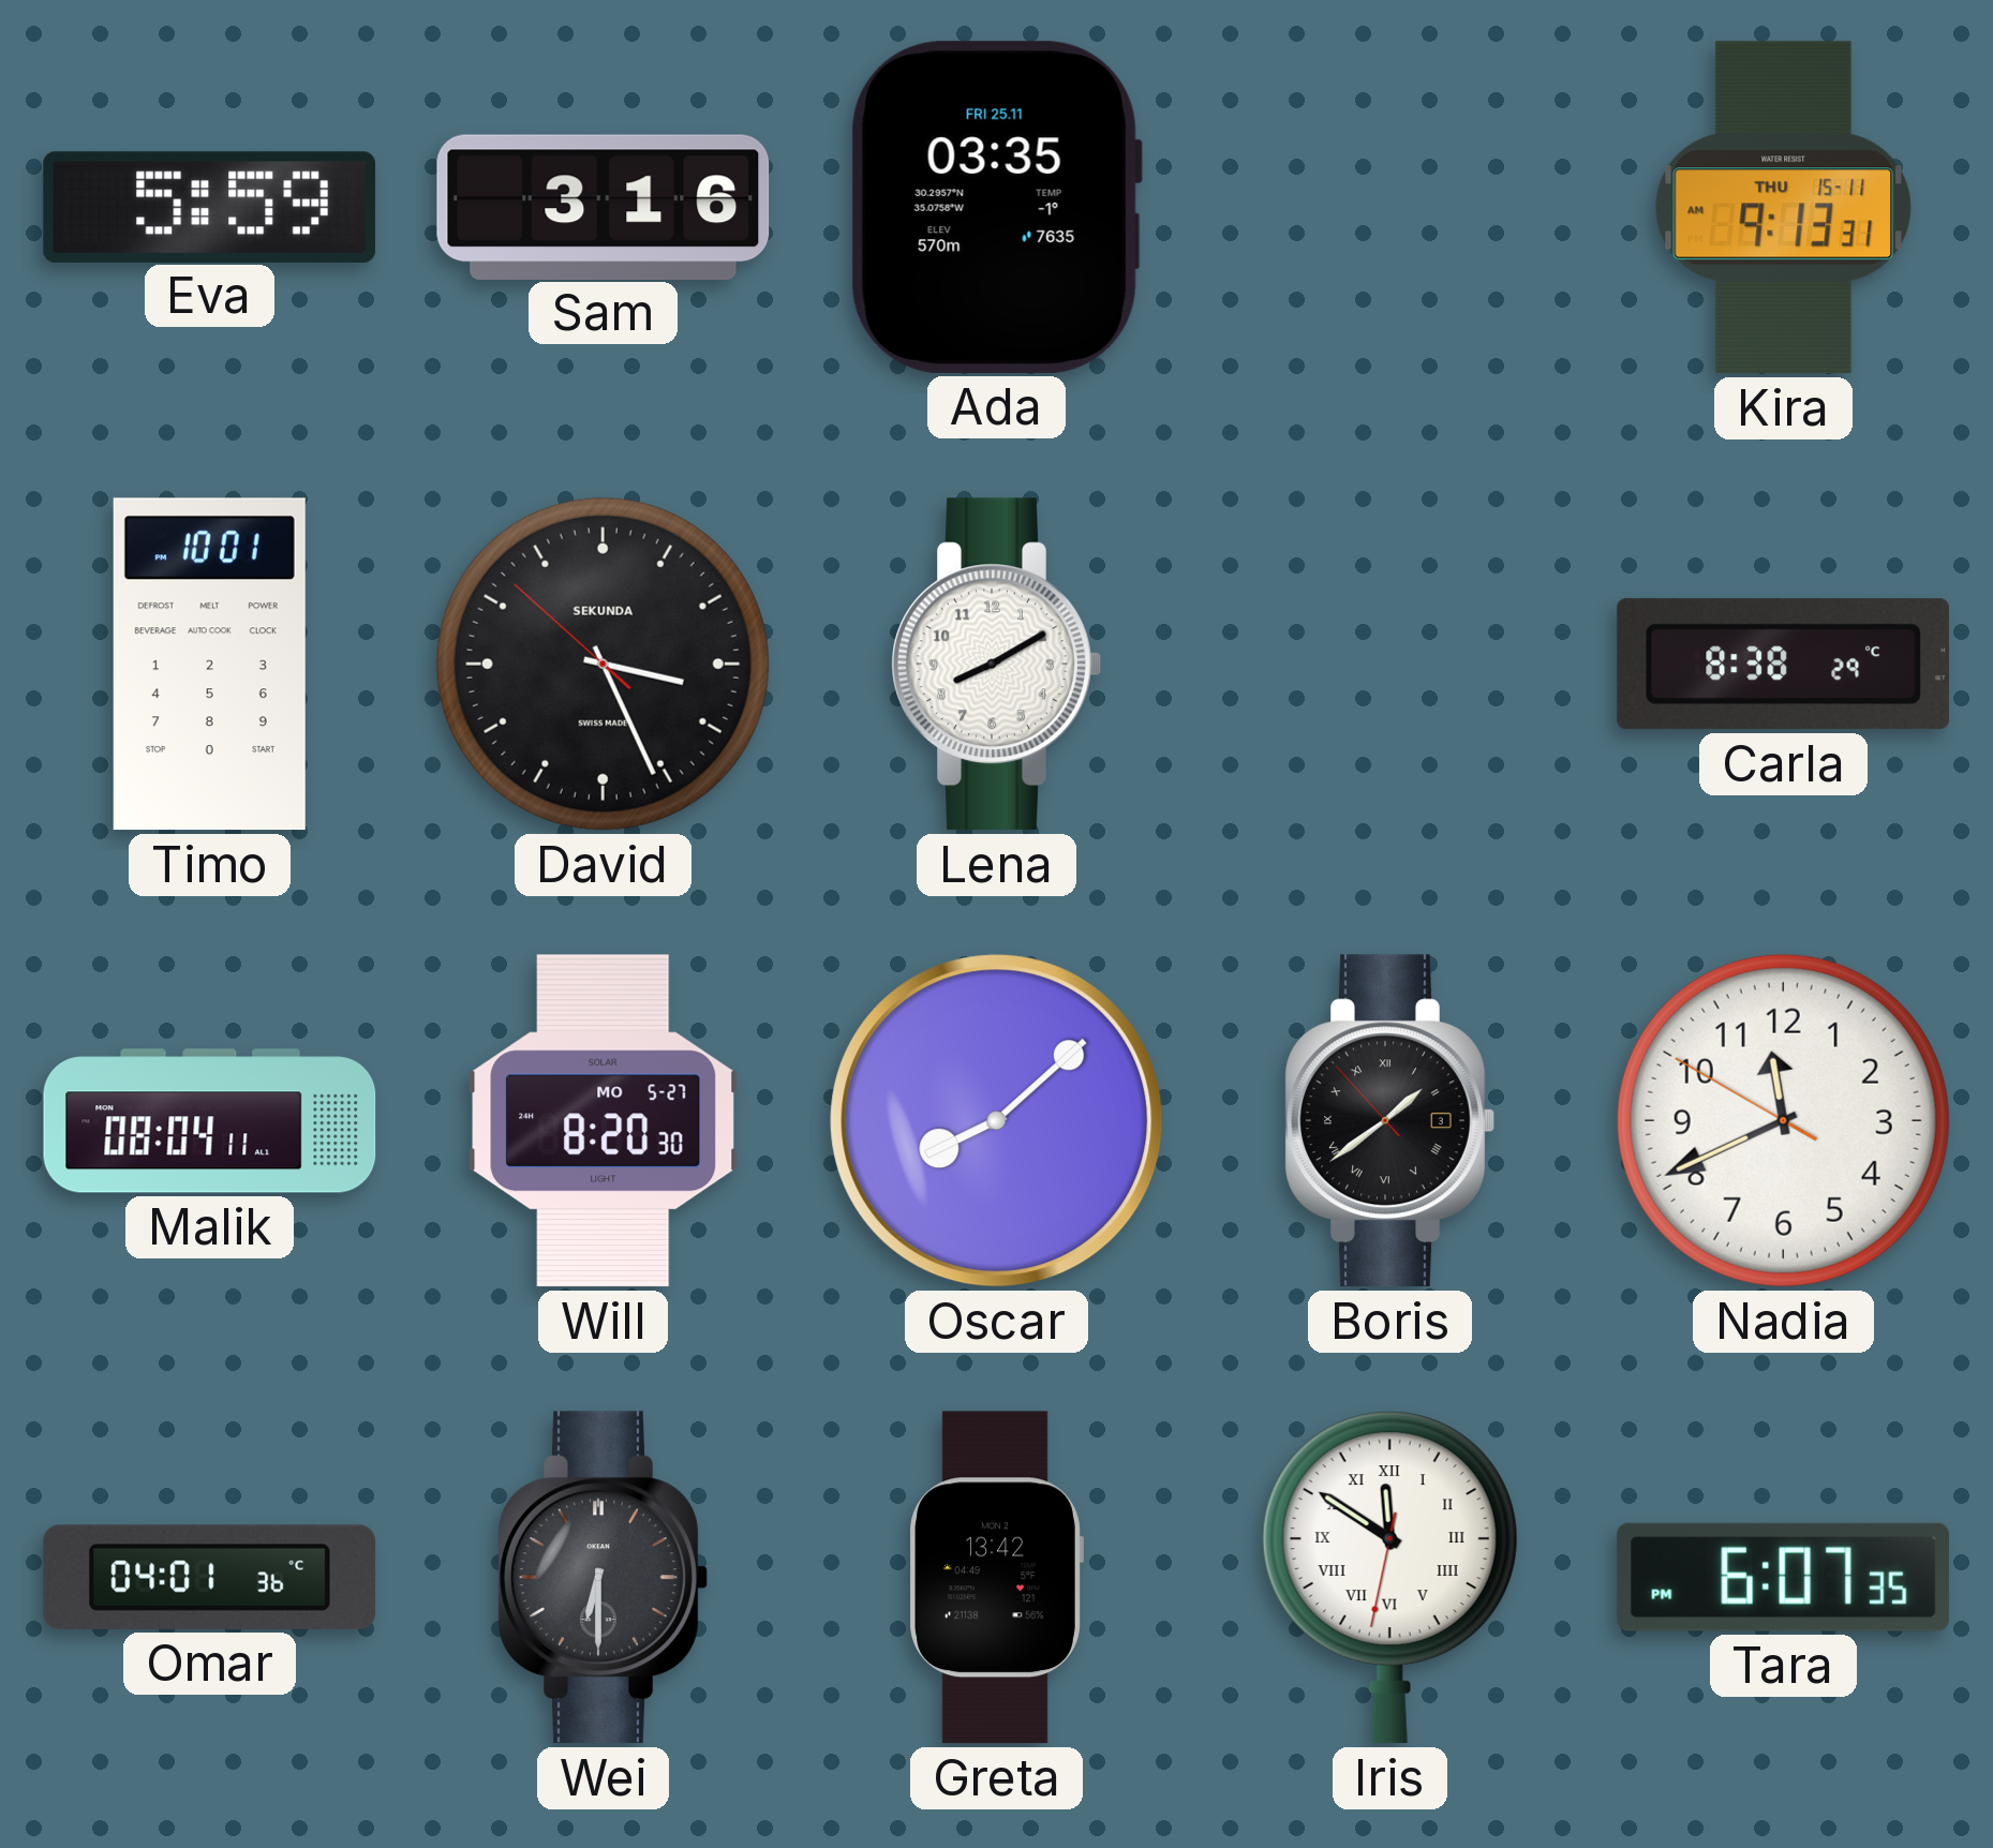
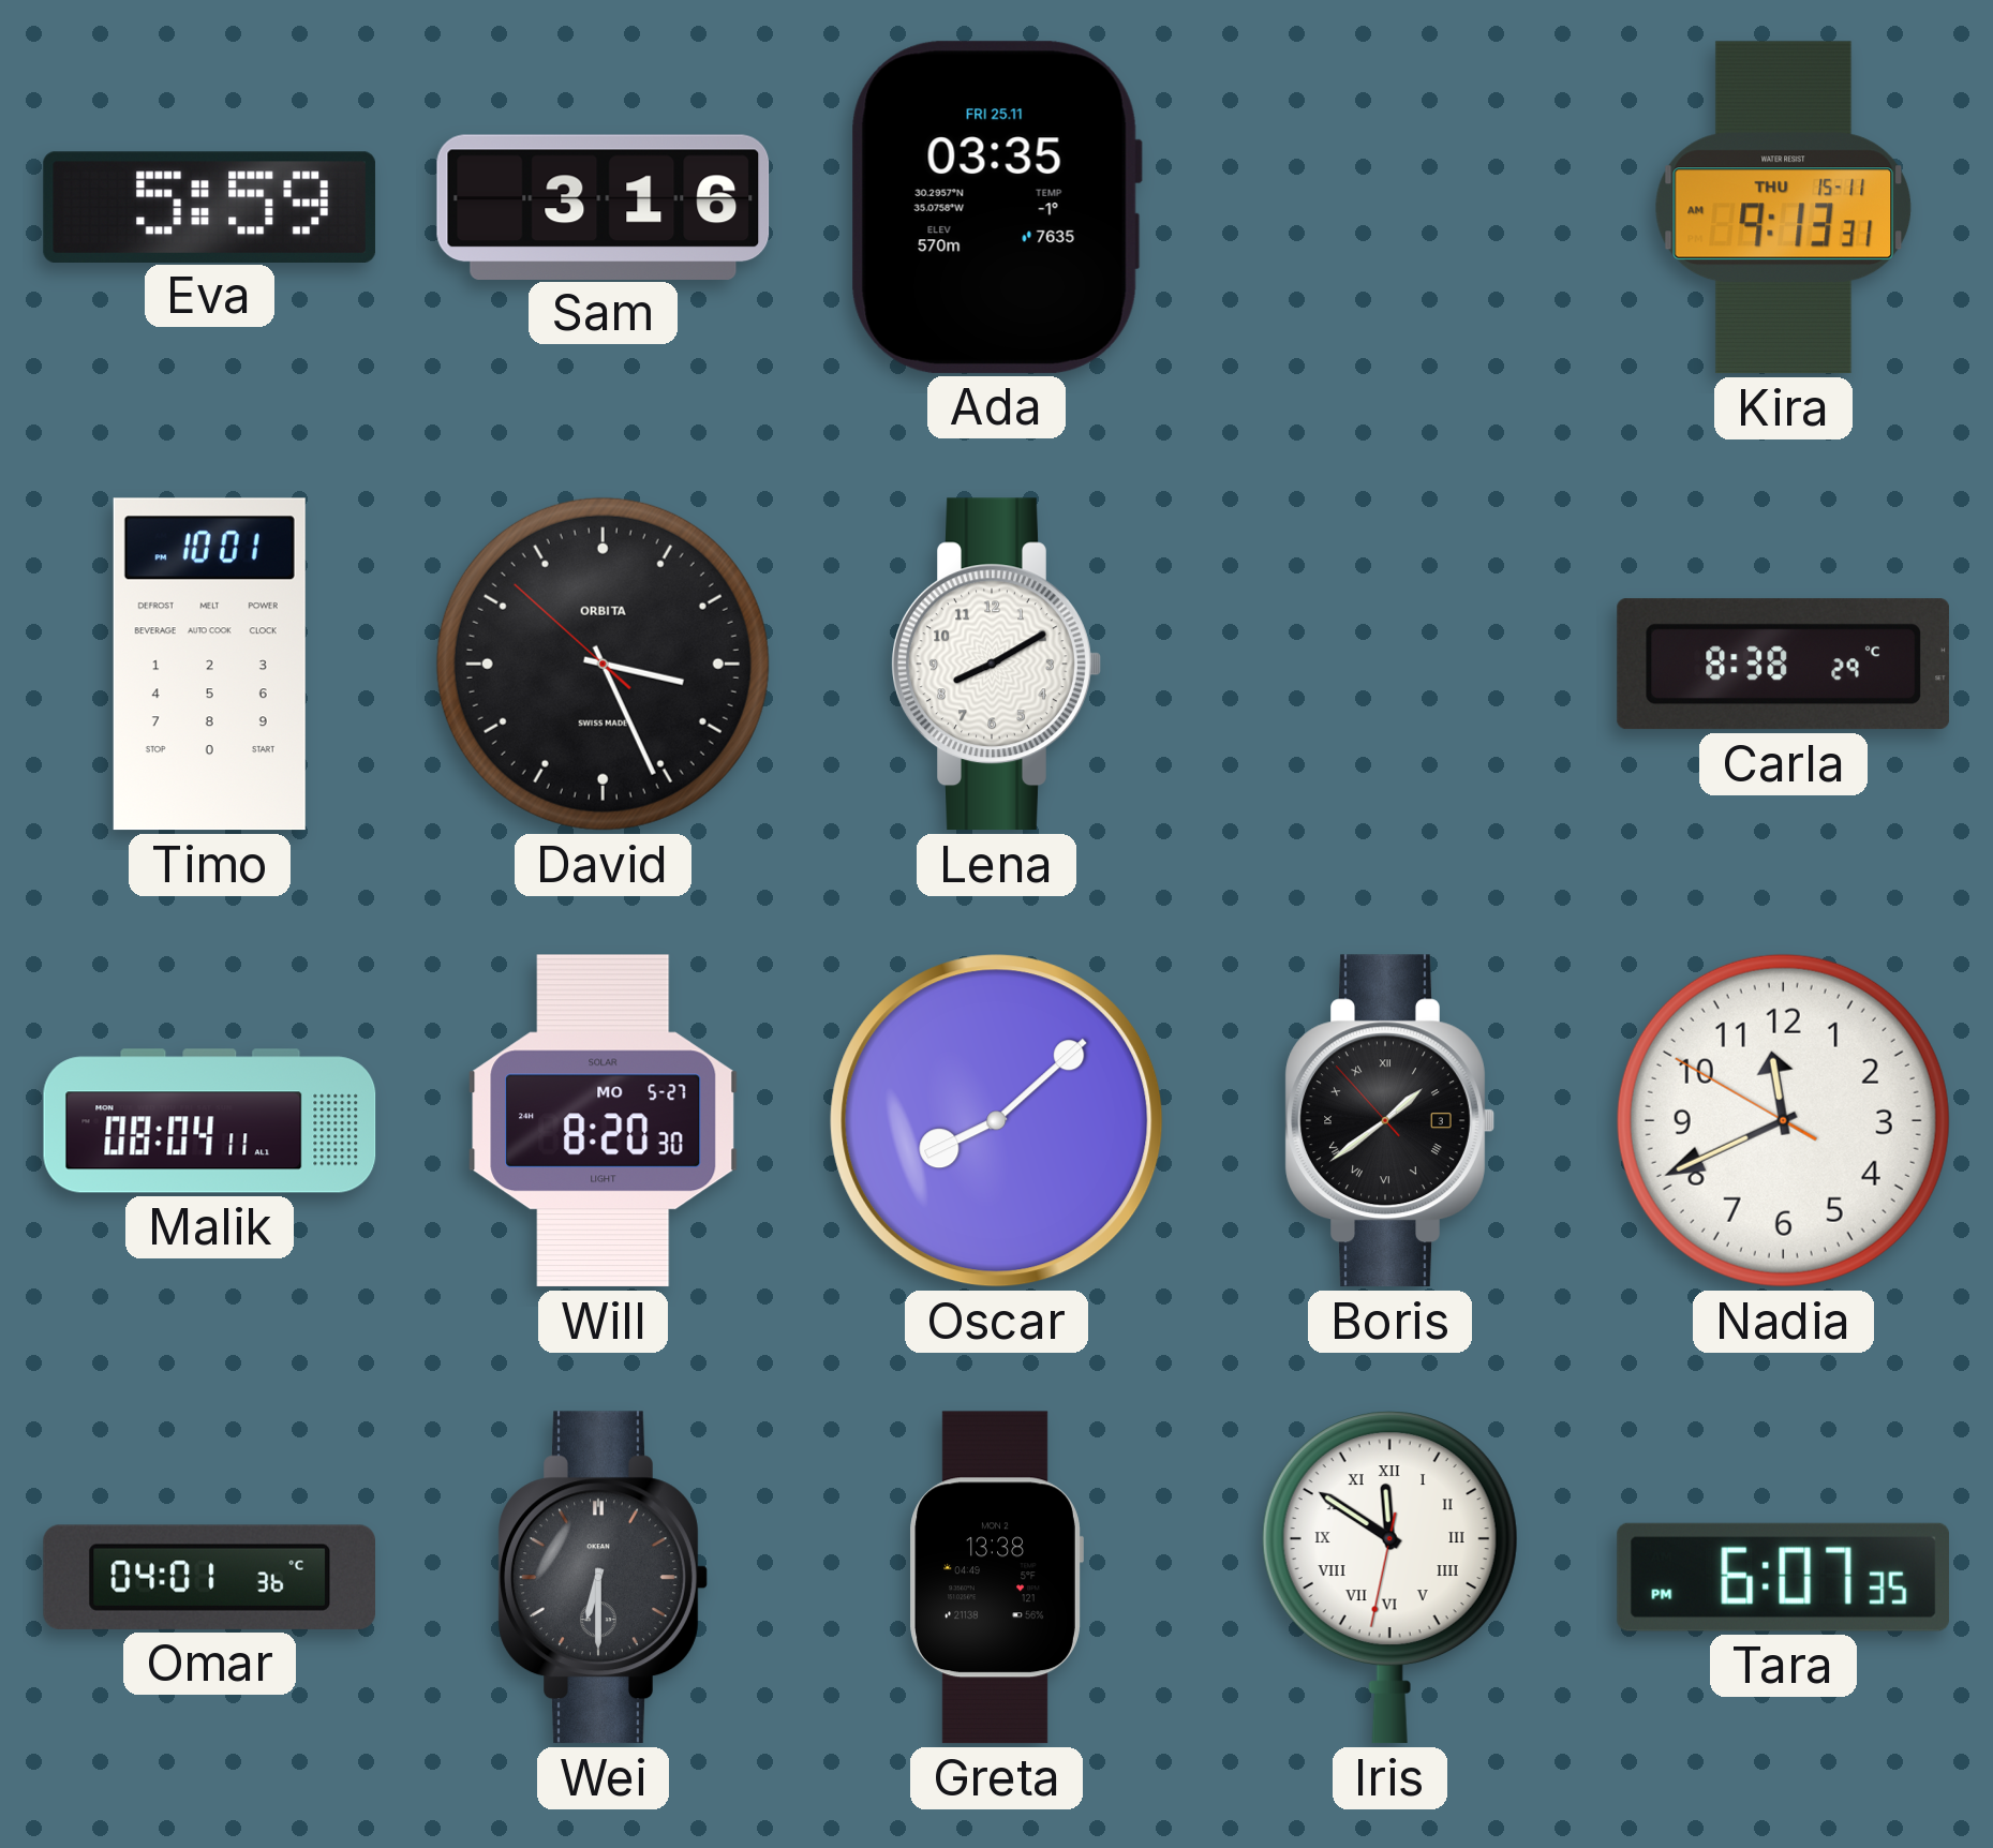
David brand: SEKUNDA -> ORBITA (603, 664)
Greta: 13:42 -> 13:38 (996, 1578)
